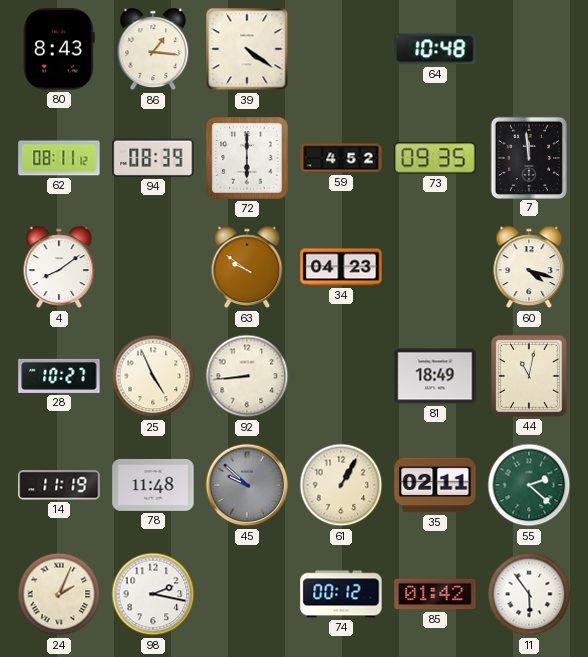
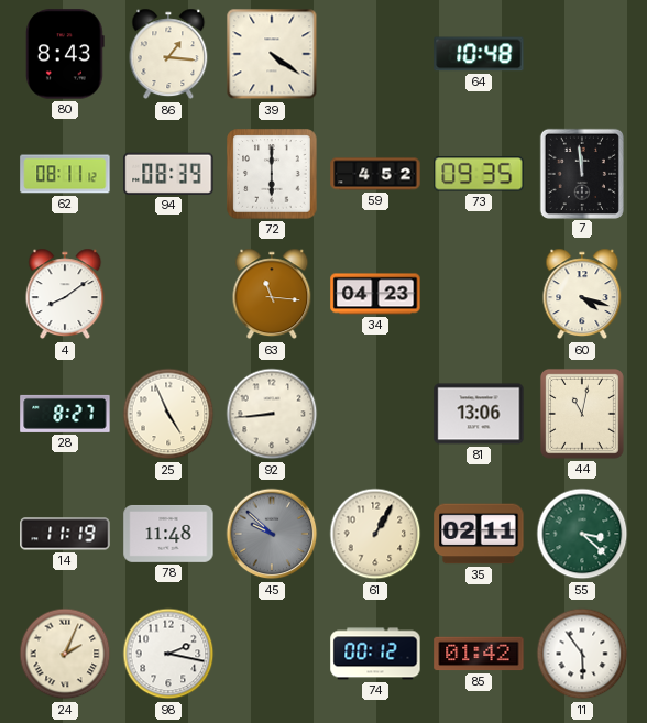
63: 9:51 -> 11:16 (272, 294)
28: 10:27 -> 8:27 (65, 414)
81: 18:49 -> 13:06 (479, 414)
55: 2:22 -> 3:22 (582, 534)
